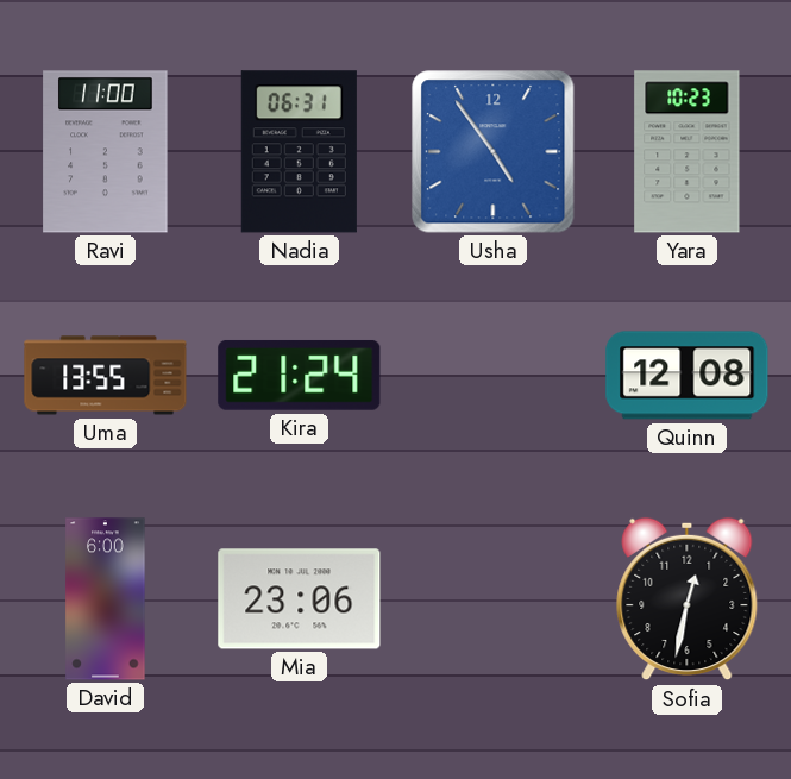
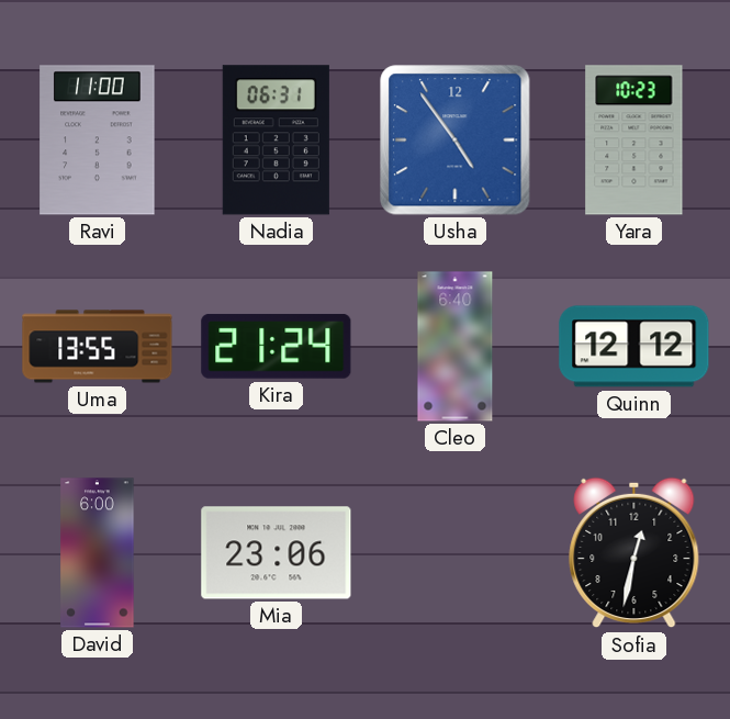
Cleo: none -> 6:40 (456, 347)
Quinn: 12:08 -> 12:12 (634, 347)
